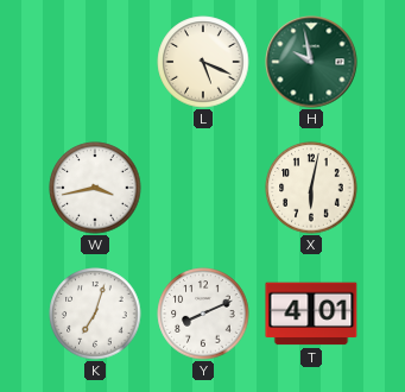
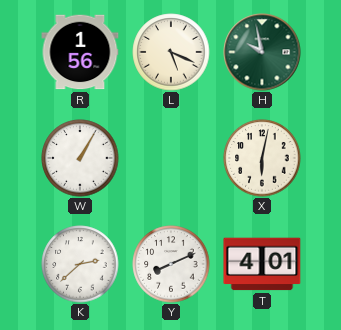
R: none -> 1:56 (80, 52)
W: 3:43 -> 1:05 (80, 158)
K: 7:03 -> 2:38 (80, 264)
